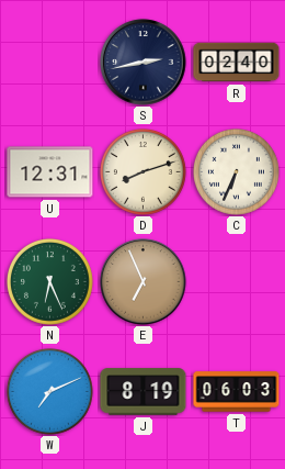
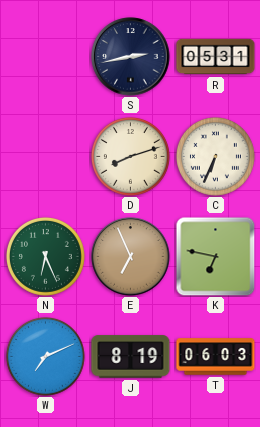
R: 02:40 -> 05:31 (216, 57)
U: 12:31 -> none (50, 172)
K: none -> 6:47 (215, 256)
